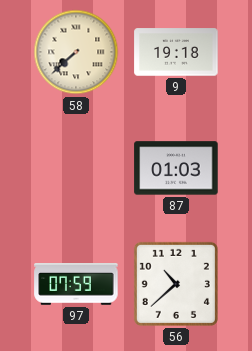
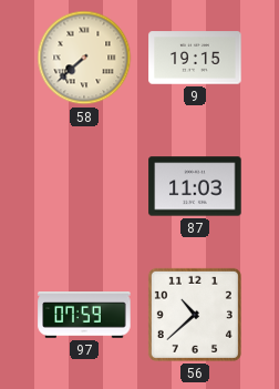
9: 19:18 -> 19:15 (195, 58)
87: 01:03 -> 11:03 (195, 186)
